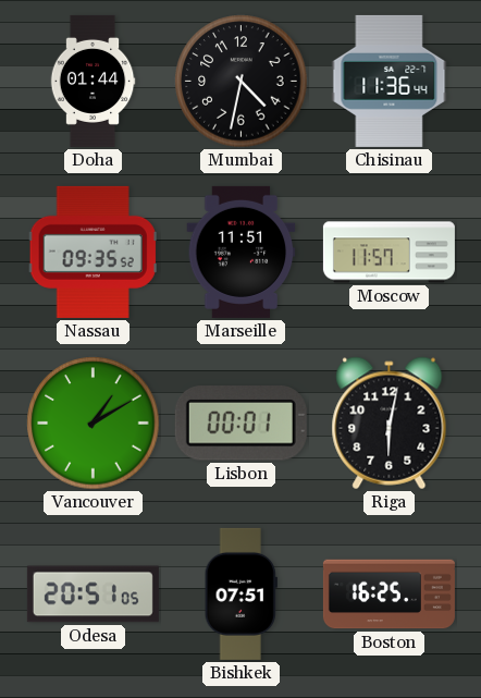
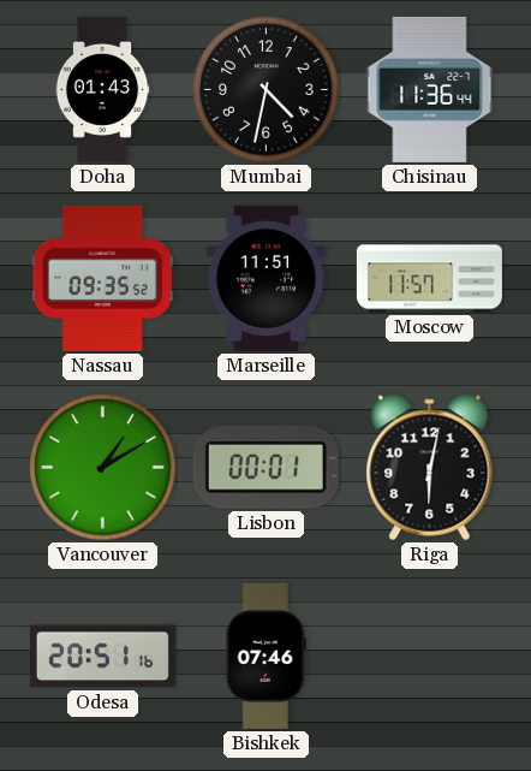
Doha: 01:44 -> 01:43 (102, 89)
Odesa: 20:51:05 -> 20:51:16 (102, 657)
Bishkek: 07:51 -> 07:46 (265, 656)
Boston: 16:25 -> none (388, 595)
